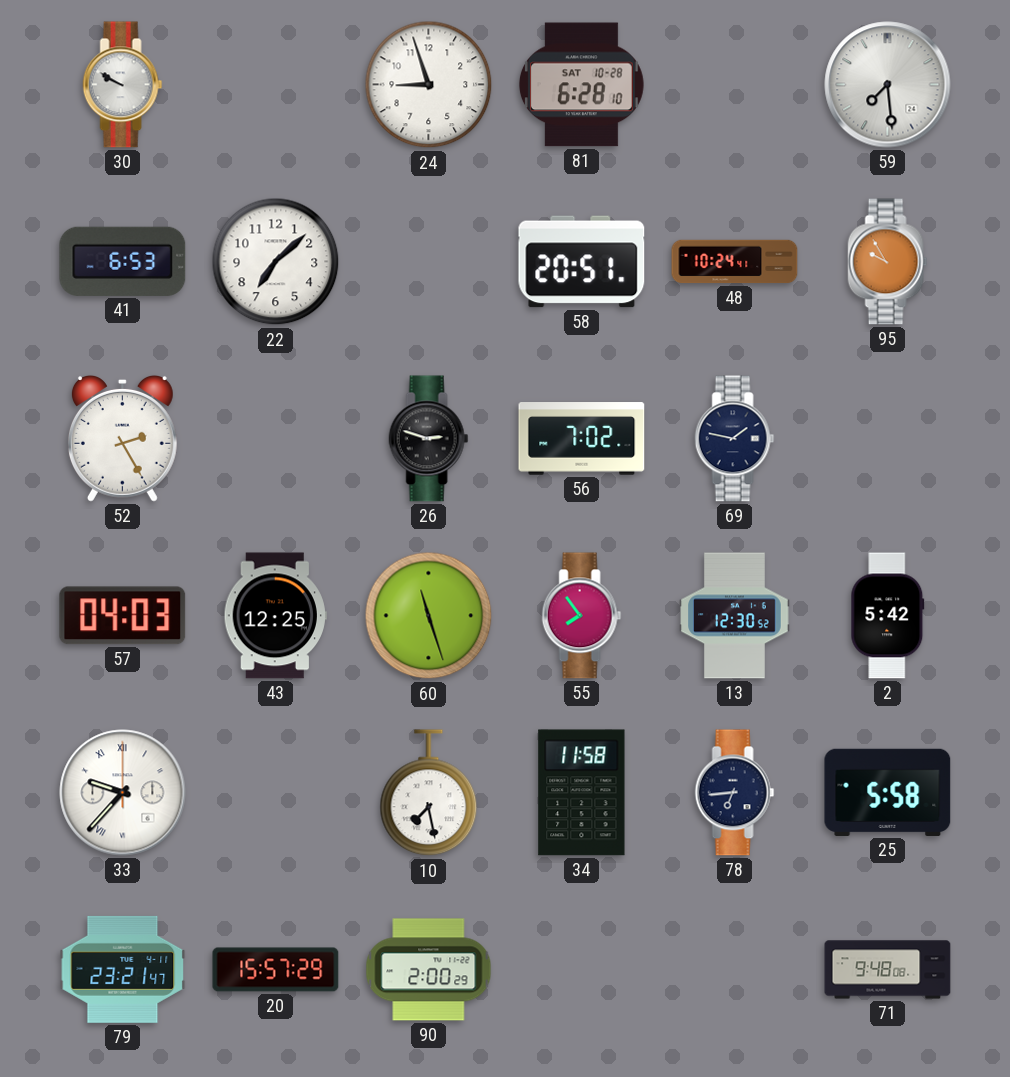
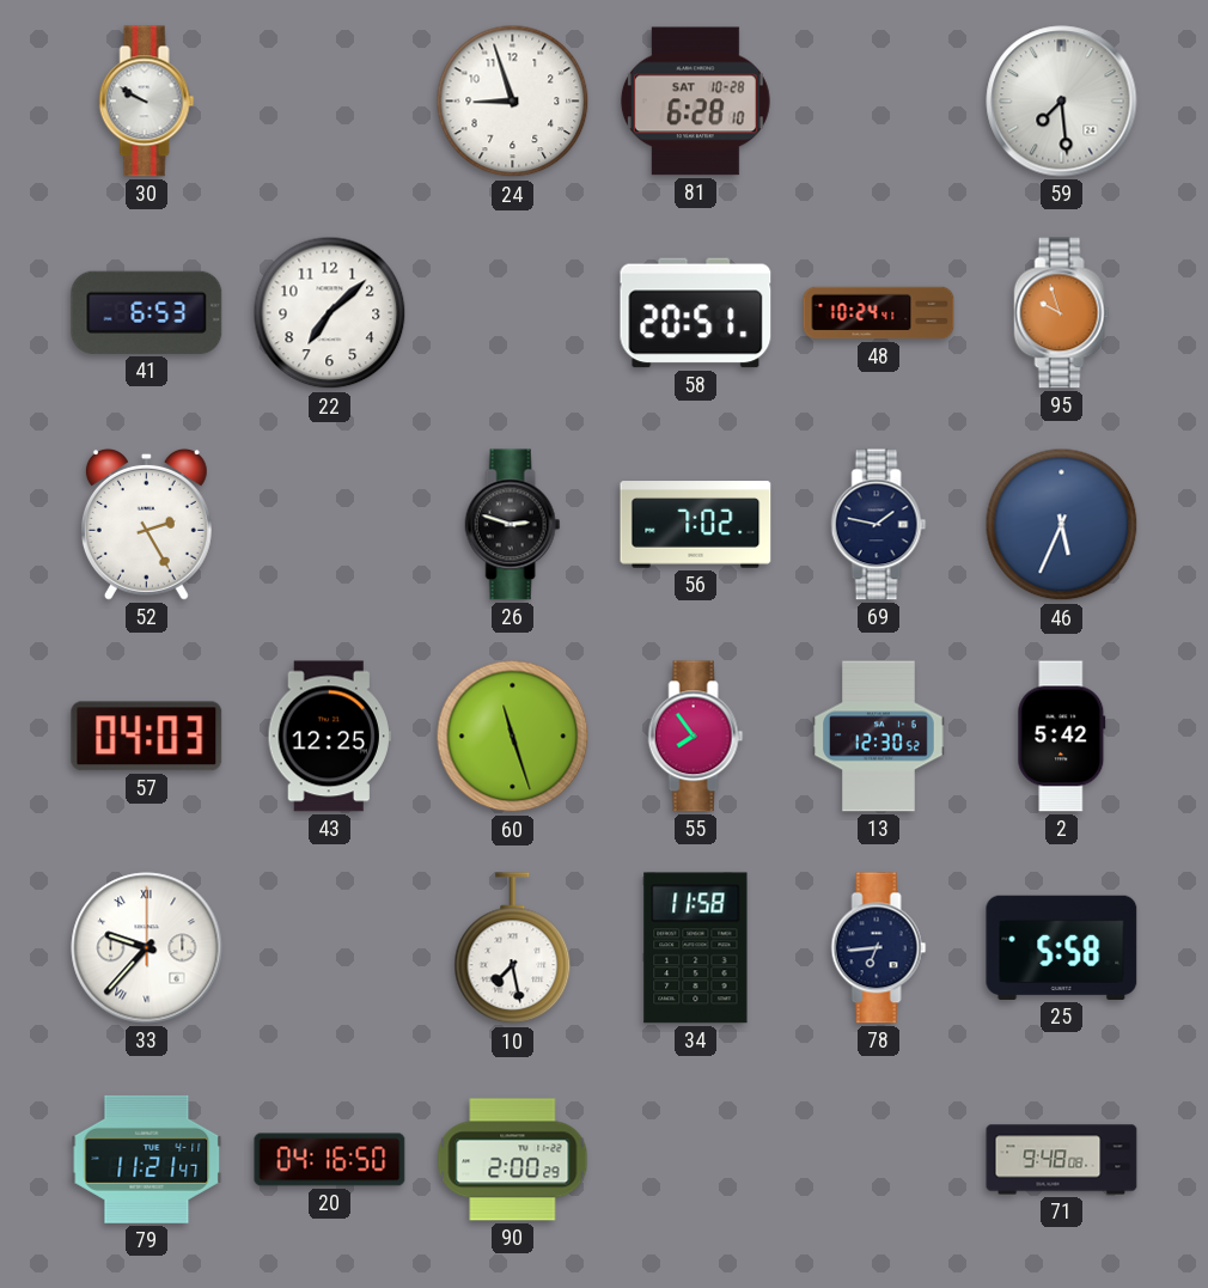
95: 9:55 -> 9:57 (1062, 313)
46: none -> 5:34 (1062, 525)
79: 23:21 -> 11:21 (147, 1159)
20: 15:57 -> 04:16 (330, 1160)
